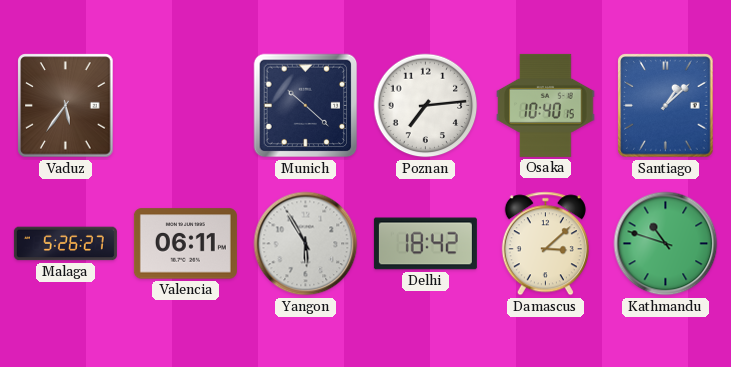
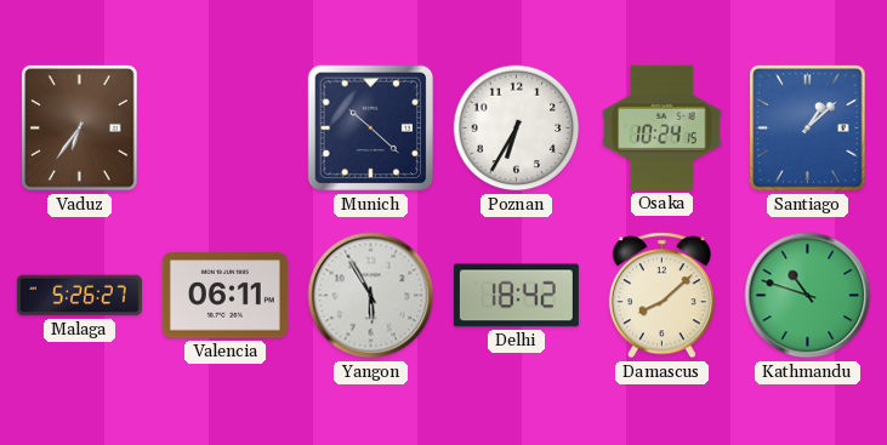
Vaduz: 5:36 -> 6:36 (80, 129)
Poznan: 7:14 -> 6:35 (517, 129)
Osaka: 10:40 -> 10:24 (663, 127)
Damascus: 3:08 -> 8:08 (661, 296)
